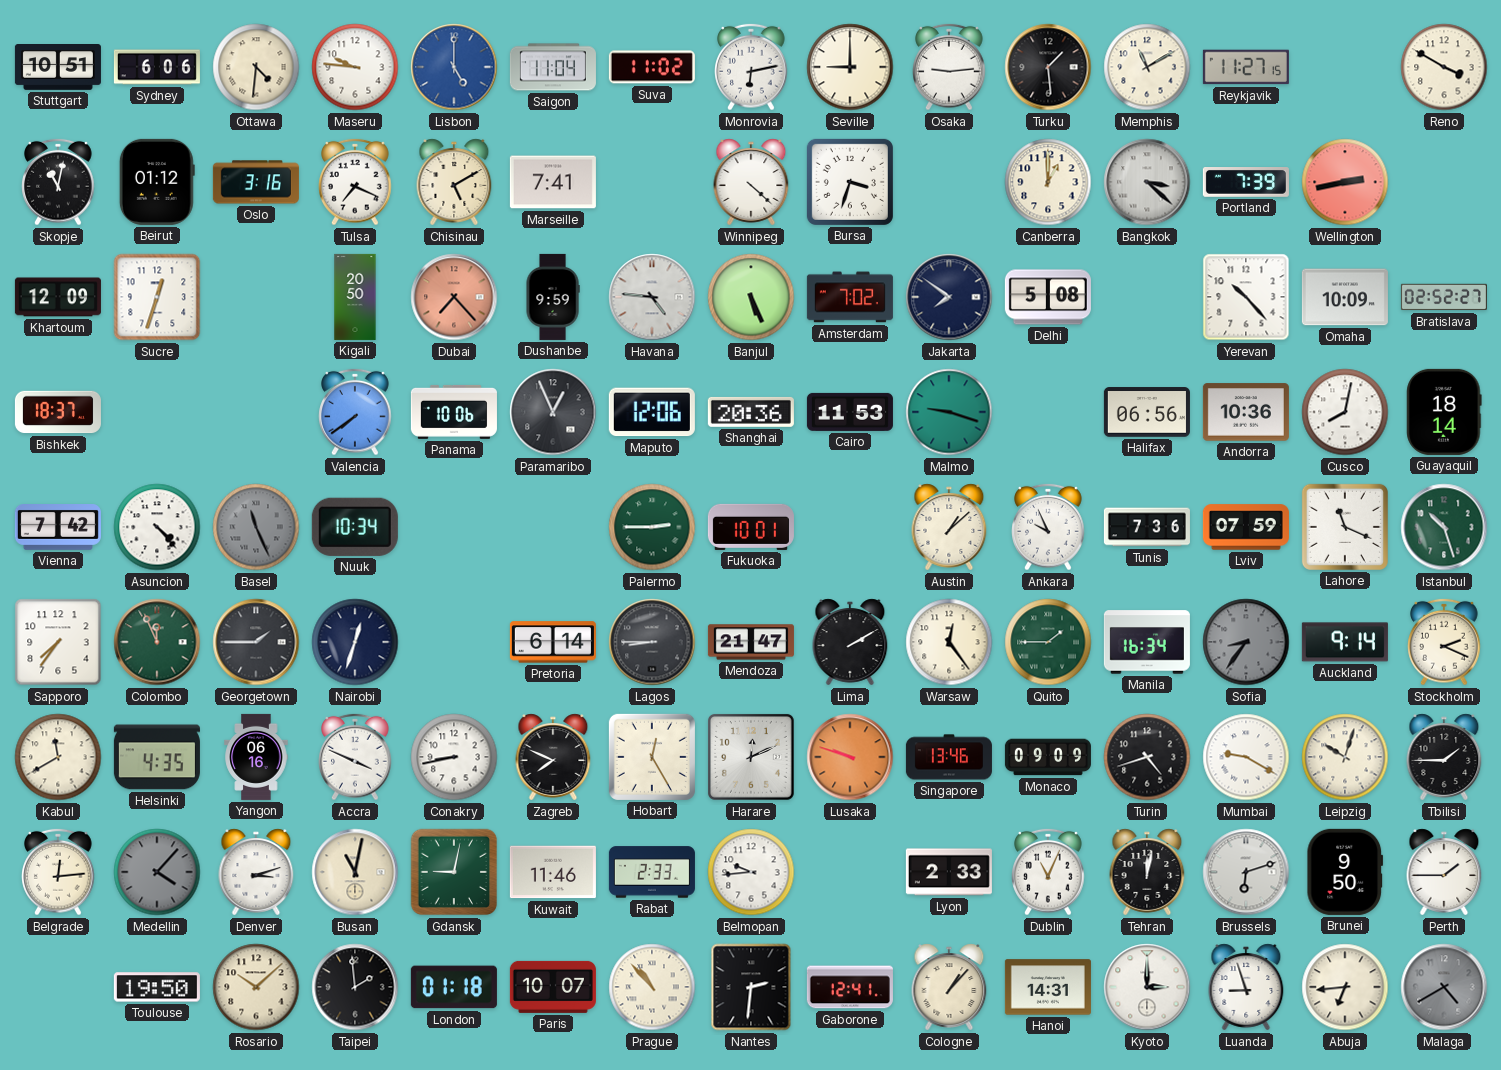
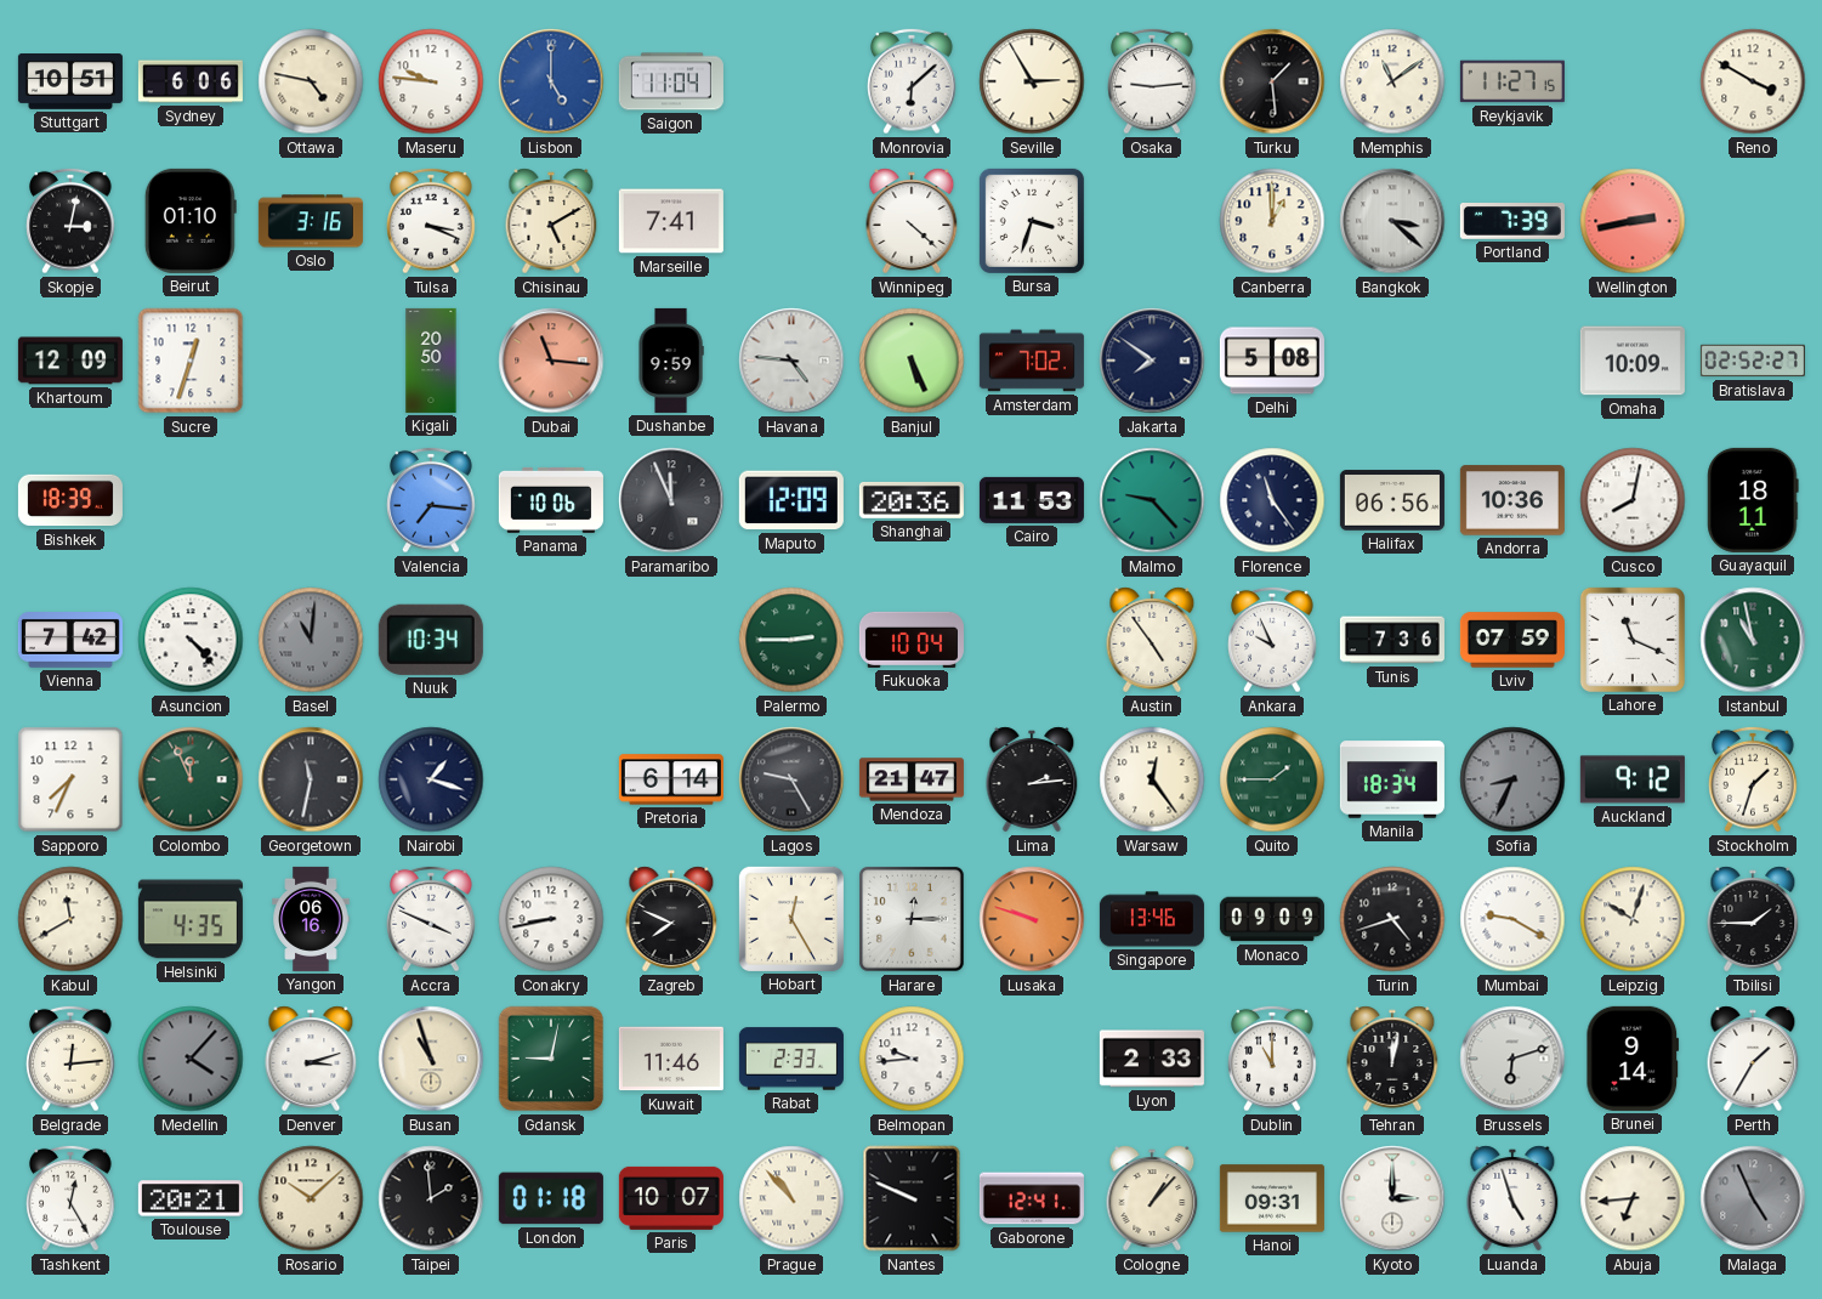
Ottawa: 4:31 -> 4:47 (311, 81)
Suva: 11:02 -> none (652, 67)
Monrovia: 6:13 -> 6:08 (912, 81)
Seville: 9:00 -> 2:55 (1032, 81)
Memphis: 11:10 -> 11:09 (1392, 81)
Skopje: 11:02 -> 3:02 (70, 221)
Beirut: 01:12 -> 01:10 (191, 221)
Tulsa: 7:19 -> 3:19 (431, 221)
Dubai: 7:23 -> 11:16 (551, 361)
Yerevan: 10:23 -> none (1246, 297)
Bishkek: 18:37 -> 18:39 (70, 500)
Valencia: 7:39 -> 7:16 (431, 500)
Paramaribo: 12:56 -> 11:56 (671, 500)
Maputo: 12:06 -> 12:09 (791, 500)
Malmo: 9:18 -> 9:23 (1152, 500)
Florence: none -> 11:24 (1272, 500)
Guayaquil: 18:14 -> 18:11 (1753, 500)
Basel: 11:26 -> 11:01 (311, 640)
Fukuoka: 10:01 -> 10:04 (912, 640)
Austin: 1:08 -> 4:54 (1152, 640)
Istanbul: 10:27 -> 10:58 (1753, 640)
Sapporo: 7:36 -> 7:34 (70, 779)
Georgetown: 1:45 -> 11:32 (311, 779)
Nairobi: 12:33 -> 1:18 (431, 779)
Lagos: 8:45 -> 9:25 (791, 779)
Lima: 2:10 -> 2:14 (1032, 779)
Manila: 16:34 -> 18:34 (1392, 779)
Sofia: 8:36 -> 8:34 (1512, 779)
Auckland: 9:14 -> 9:12 (1633, 779)
Stockholm: 2:19 -> 1:33 (1753, 779)
Harare: 12:11 -> 12:15 (912, 919)
Busan: 11:02 -> 10:57 (431, 1059)
Dublin: 11:04 -> 11:00 (1272, 1059)
Brunei: 9:50 -> 9:14 (1633, 1059)
Perth: 1:45 -> 1:35 (1753, 1059)
Tashkent: none -> 12:25 (70, 1198)
Toulouse: 19:50 -> 20:21 (191, 1198)
Nantes: 2:31 -> 9:49 (912, 1198)
Hanoi: 14:31 -> 09:31 (1272, 1198)
Luanda: 8:57 -> 4:57 (1512, 1198)
Malaga: 4:40 -> 4:56 (1753, 1198)
